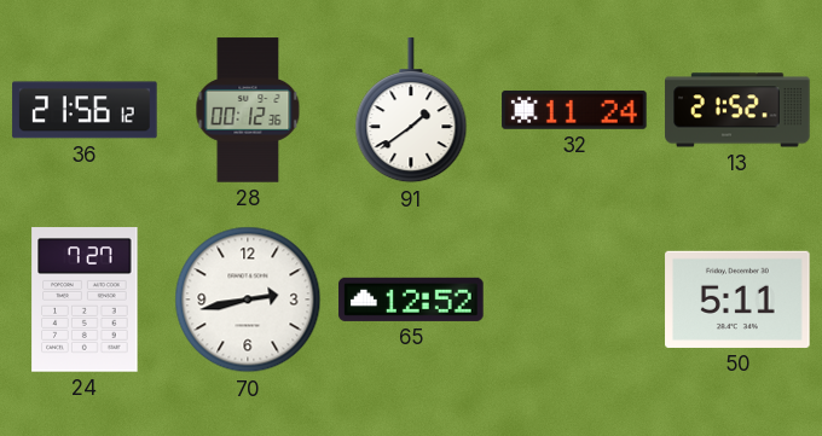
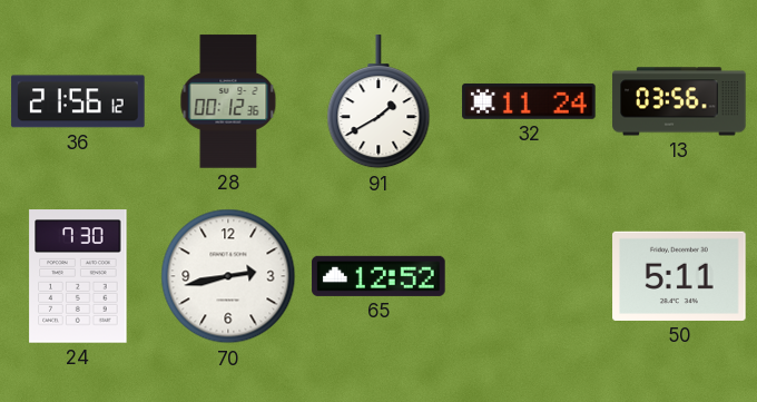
91: 1:39 -> 1:40 (378, 102)
13: 21:52 -> 03:56 (679, 101)
24: 7:27 -> 7:30 (78, 276)
